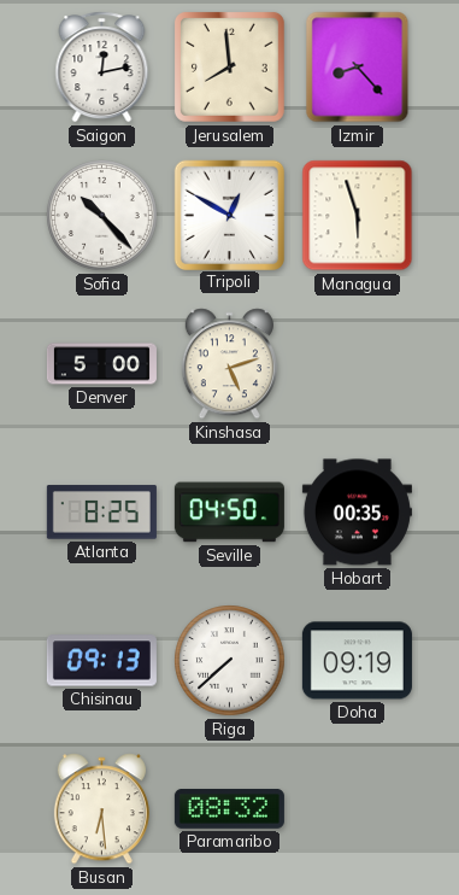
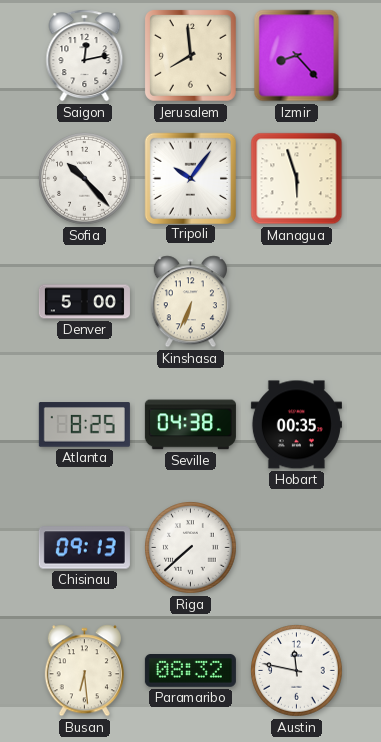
Tripoli: 12:50 -> 10:06 (190, 178)
Kinshasa: 5:12 -> 6:34 (190, 302)
Seville: 04:50 -> 04:38 (190, 425)
Doha: 09:19 -> none (357, 661)
Austin: none -> 11:47 (297, 671)
